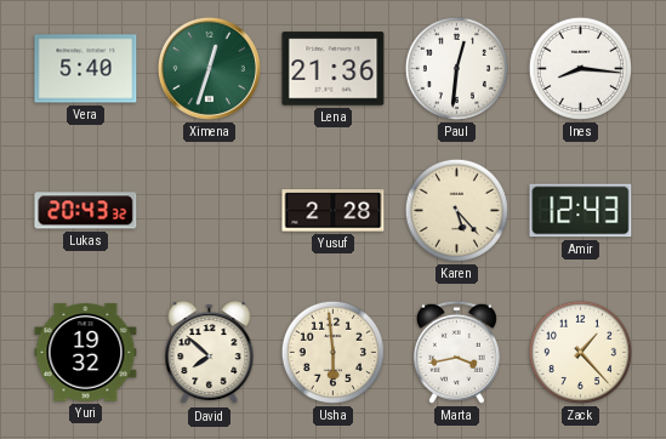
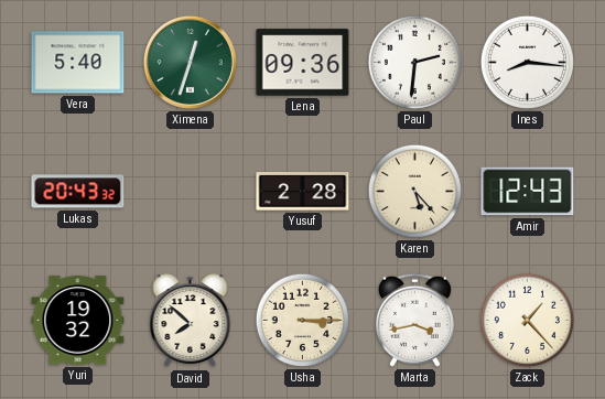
Lena: 21:36 -> 09:36 (303, 63)
Paul: 12:31 -> 2:31 (414, 62)
Usha: 5:59 -> 3:15 (302, 320)
